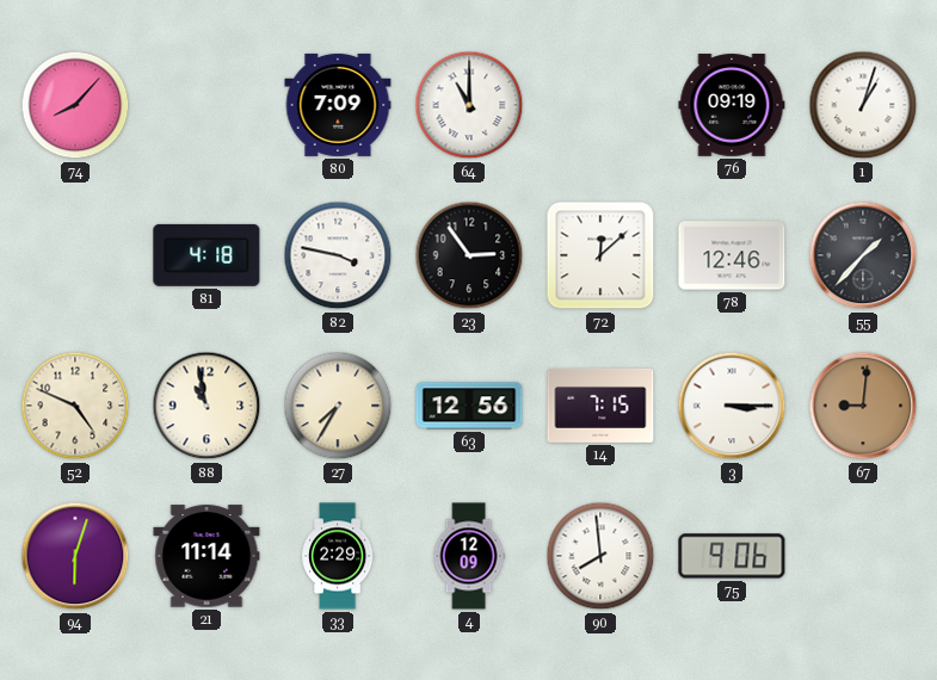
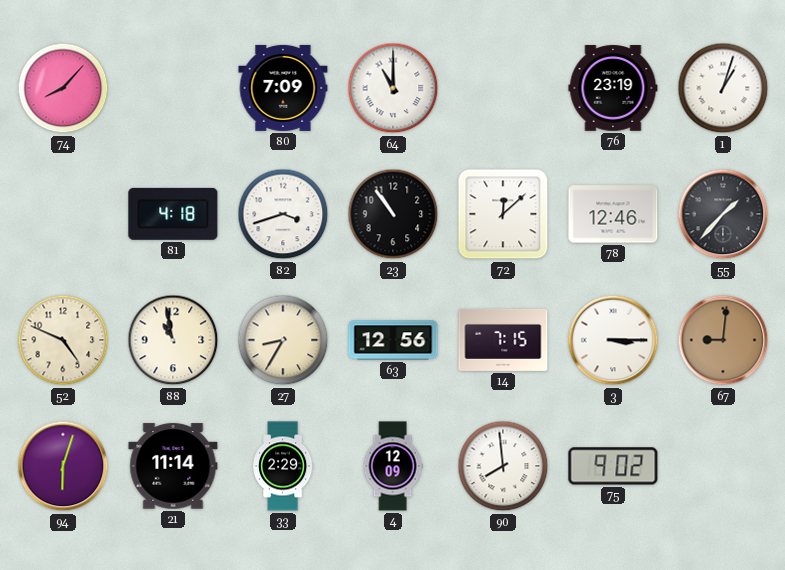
76: 09:19 -> 23:19 (613, 88)
82: 3:47 -> 3:42 (283, 214)
23: 2:54 -> 10:54 (393, 214)
27: 7:35 -> 8:35 (283, 340)
75: 9:06 -> 9:02 (613, 466)
